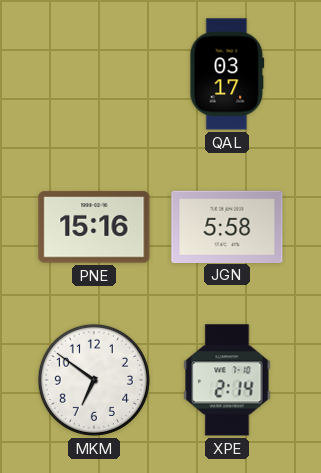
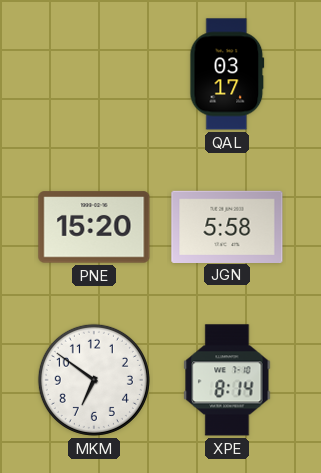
PNE: 15:16 -> 15:20 (94, 227)
XPE: 2:14 -> 8:14 (227, 380)
